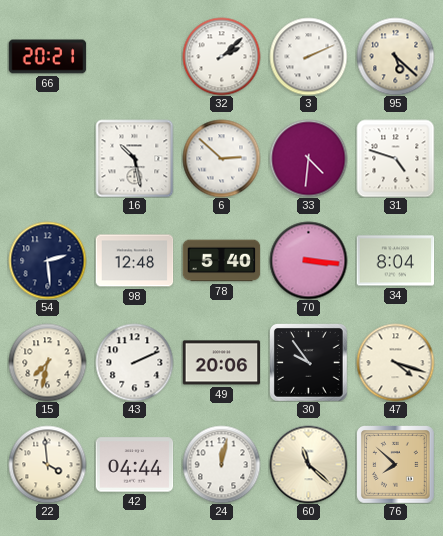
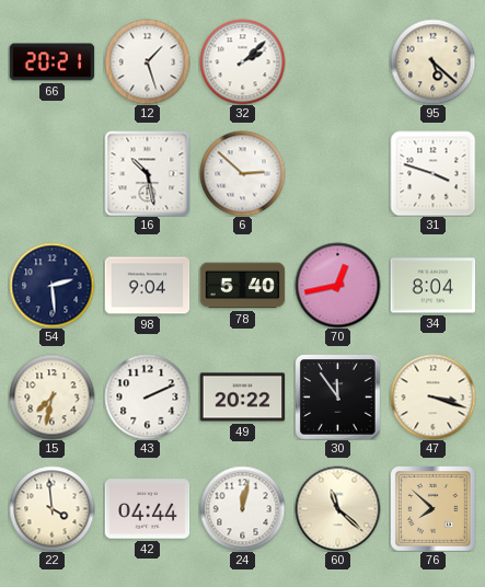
12: none -> 1:27 (147, 61)
3: 2:11 -> none (308, 56)
33: 4:31 -> none (308, 158)
31: 4:48 -> 3:48 (432, 173)
98: 12:48 -> 9:04 (147, 286)
70: 3:16 -> 12:43 (337, 285)
49: 20:06 -> 20:22 (242, 398)
30: 9:54 -> 11:54 (338, 398)
47: 4:18 -> 3:18 (432, 396)
